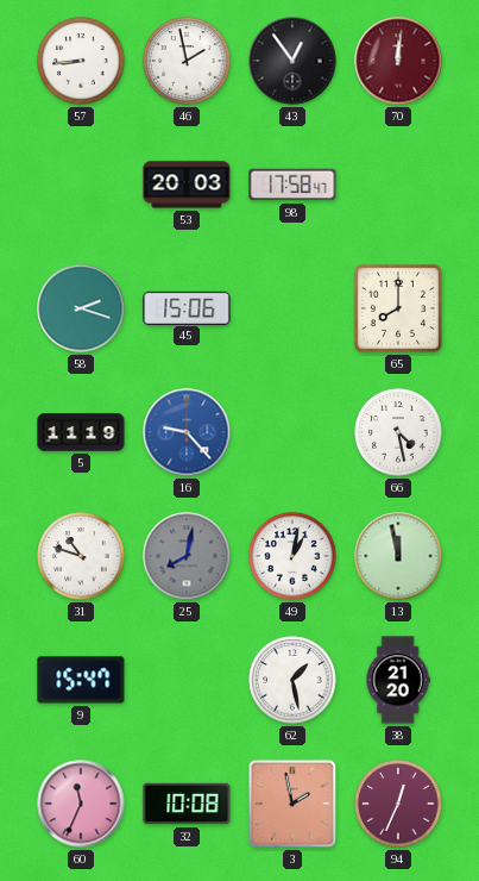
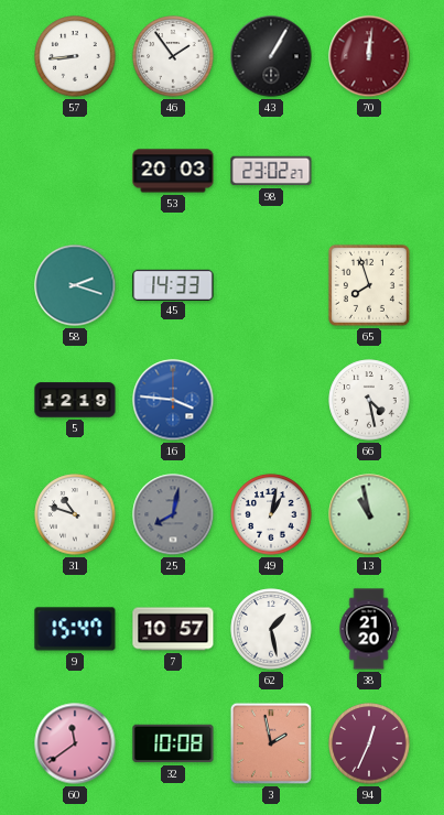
46: 1:58 -> 1:54 (173, 56)
43: 12:54 -> 1:05 (271, 56)
98: 17:58 -> 23:02 (271, 171)
45: 15:06 -> 14:33 (173, 284)
65: 8:00 -> 7:57 (369, 285)
5: 11:19 -> 12:19 (75, 400)
16: 9:23 -> 3:46 (173, 400)
13: 11:58 -> 10:58 (369, 514)
7: none -> 10:57 (173, 629)
60: 11:34 -> 11:39 (75, 743)
